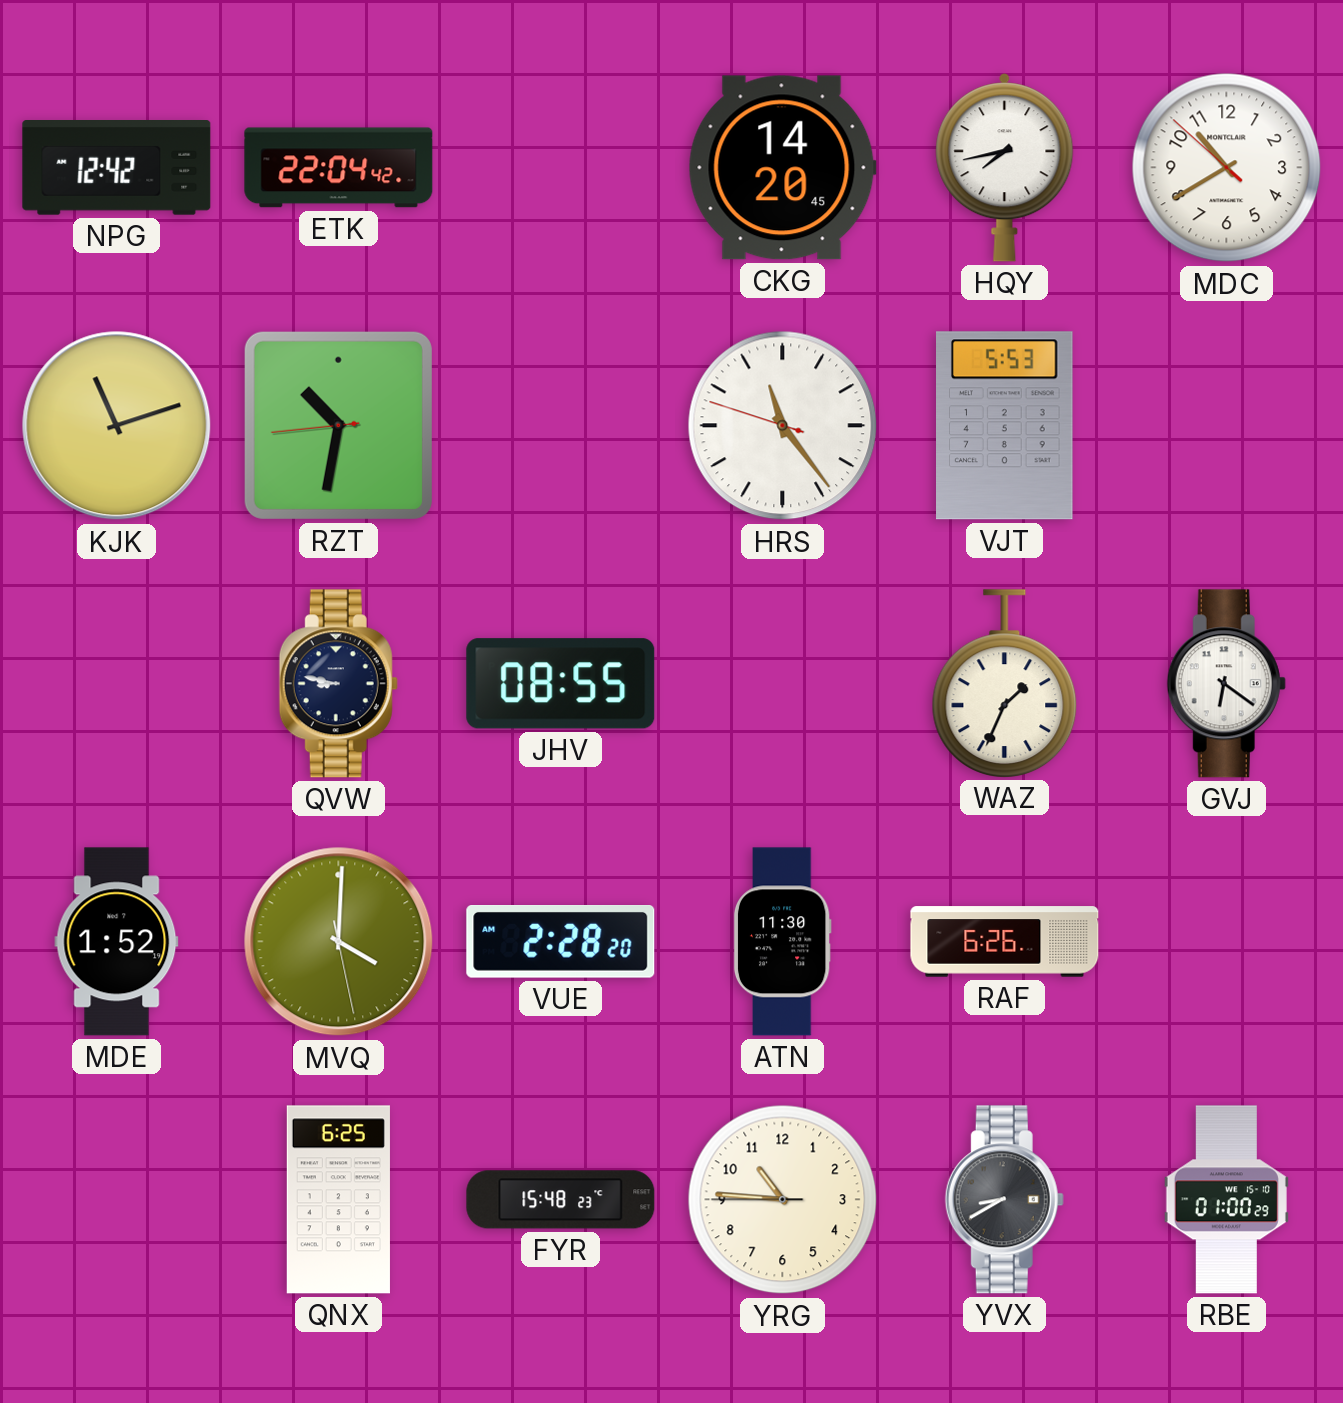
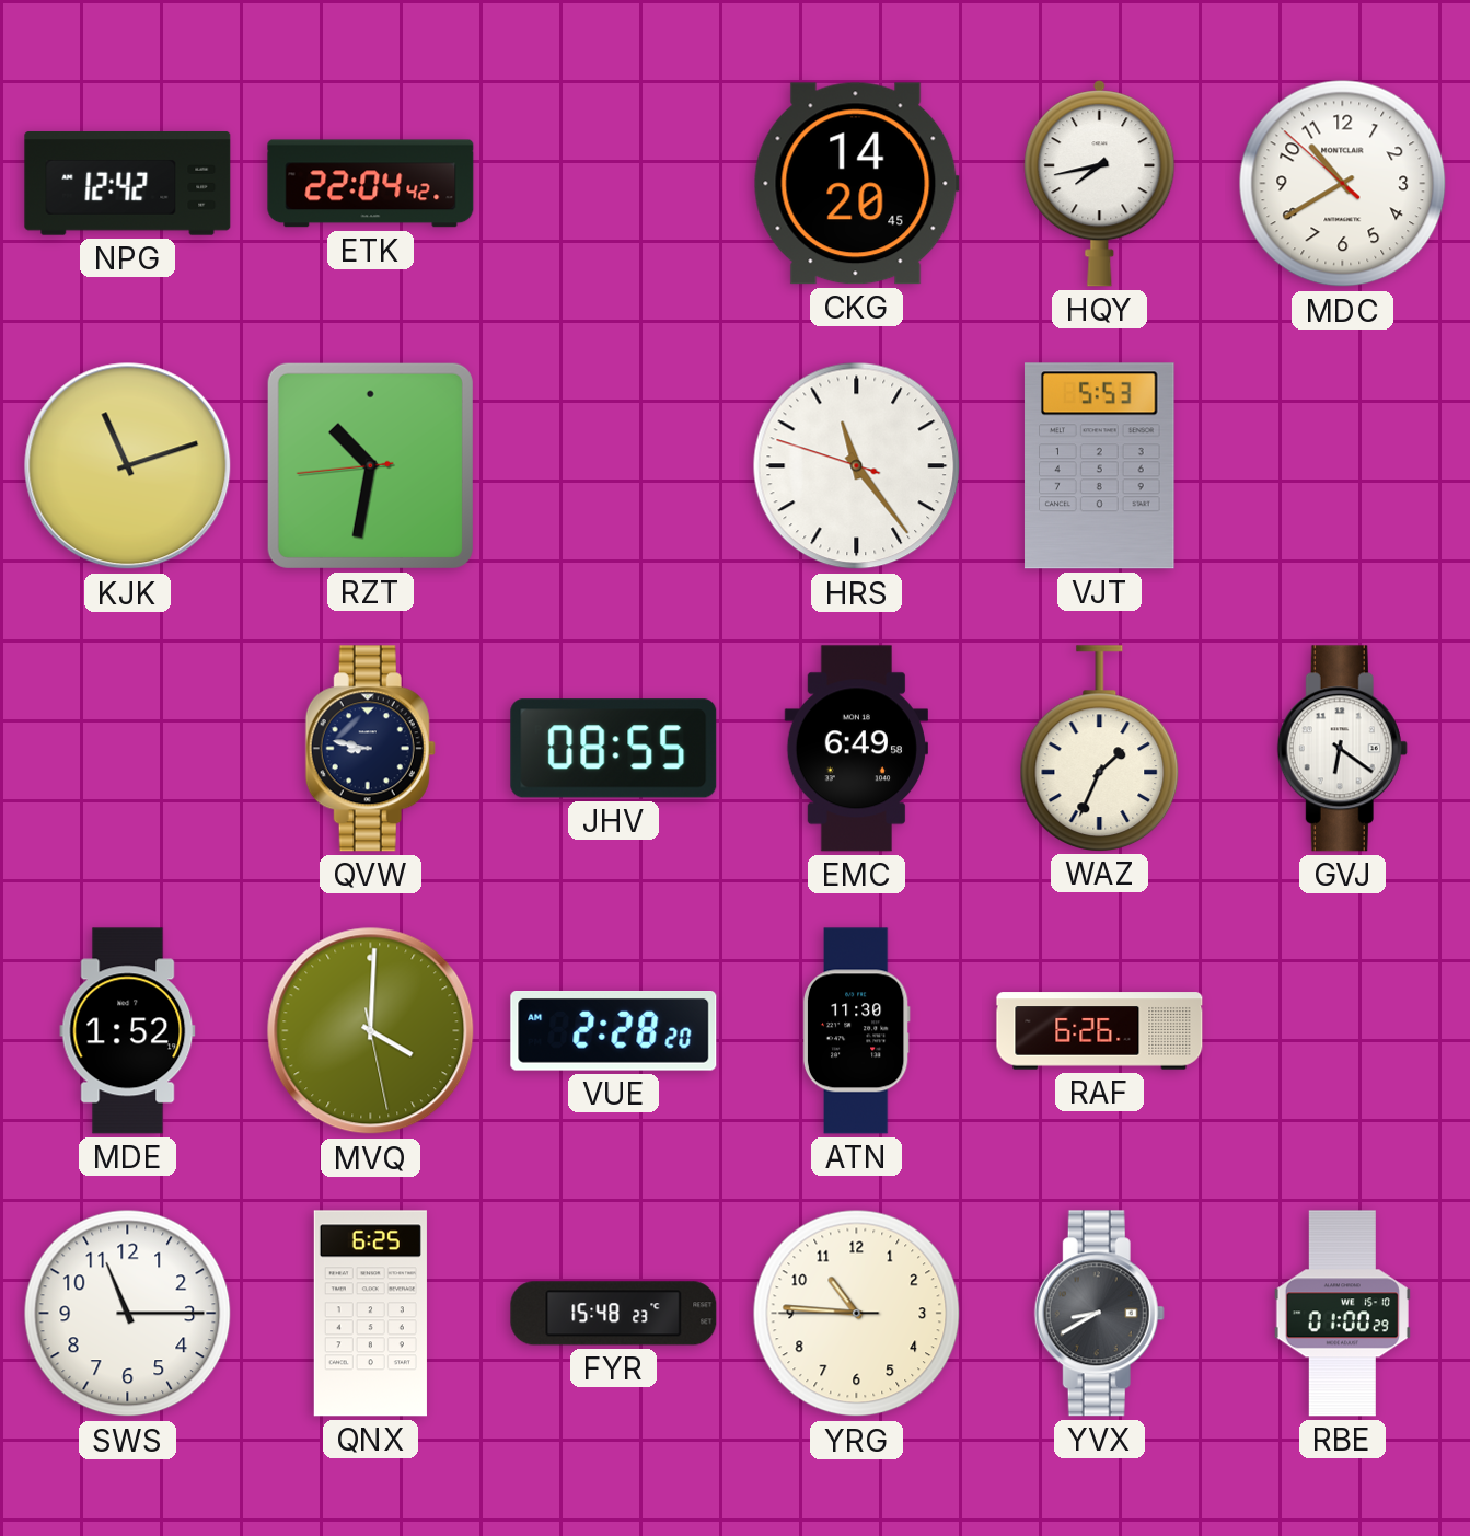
EMC: none -> 6:49 (856, 749)
SWS: none -> 11:15 (128, 1314)
